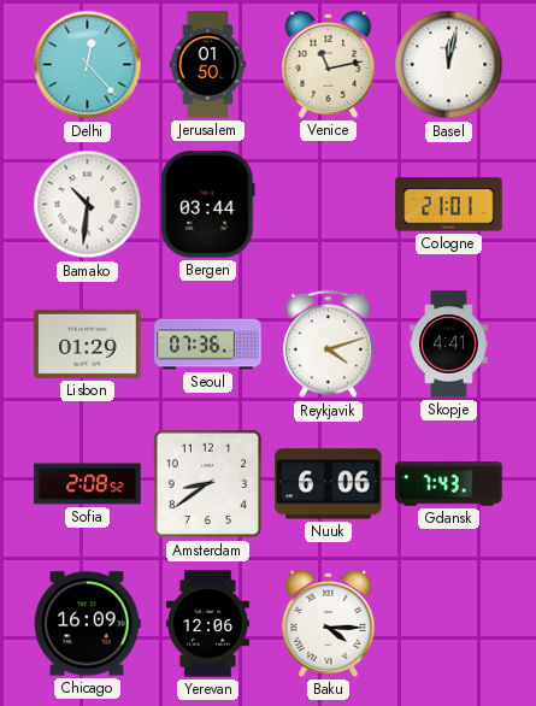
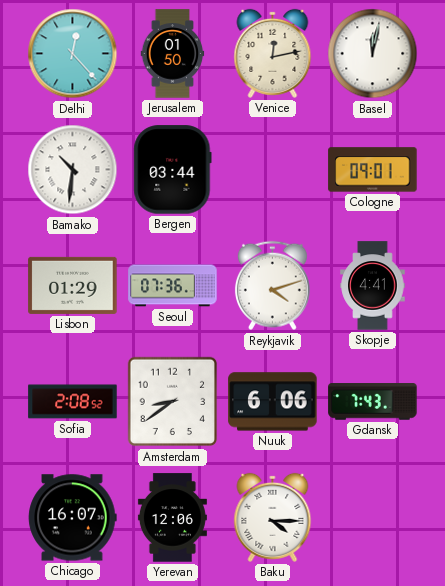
Venice: 11:13 -> 12:13 (273, 53)
Cologne: 21:01 -> 09:01 (373, 170)
Chicago: 16:09 -> 16:07 (73, 518)
